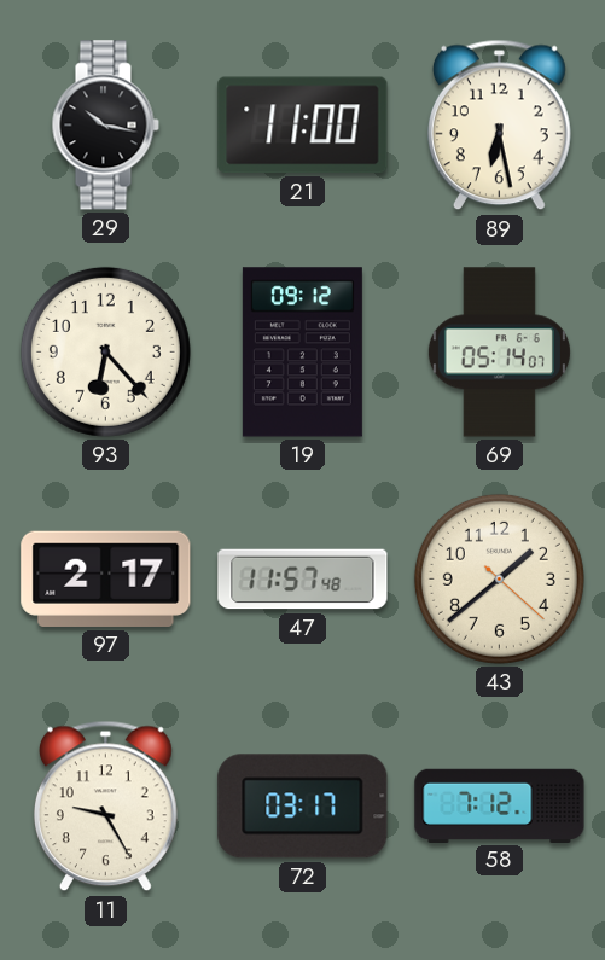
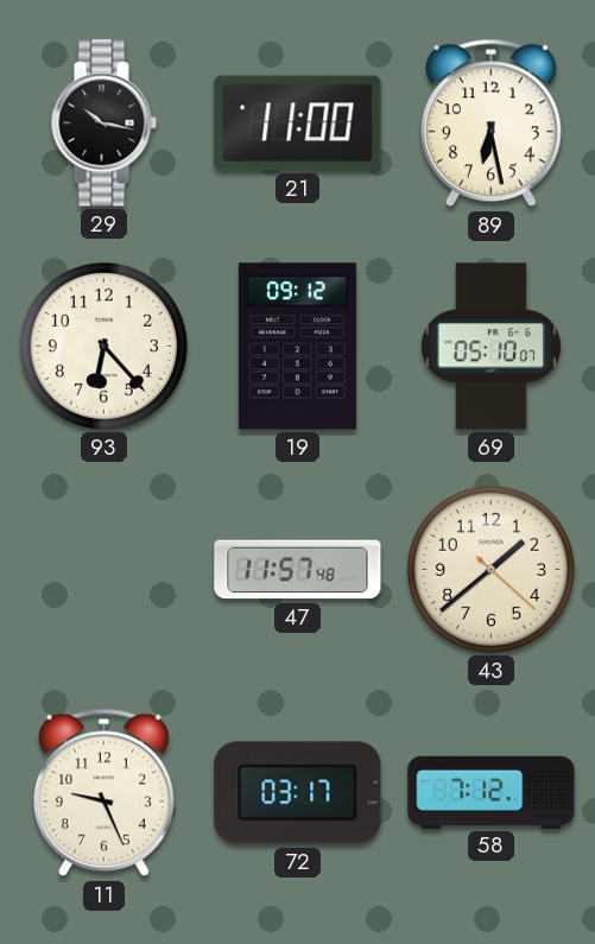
69: 05:14 -> 05:10 (490, 347)
97: 2:17 -> none (106, 578)
11: 9:25 -> 9:26 (103, 793)
